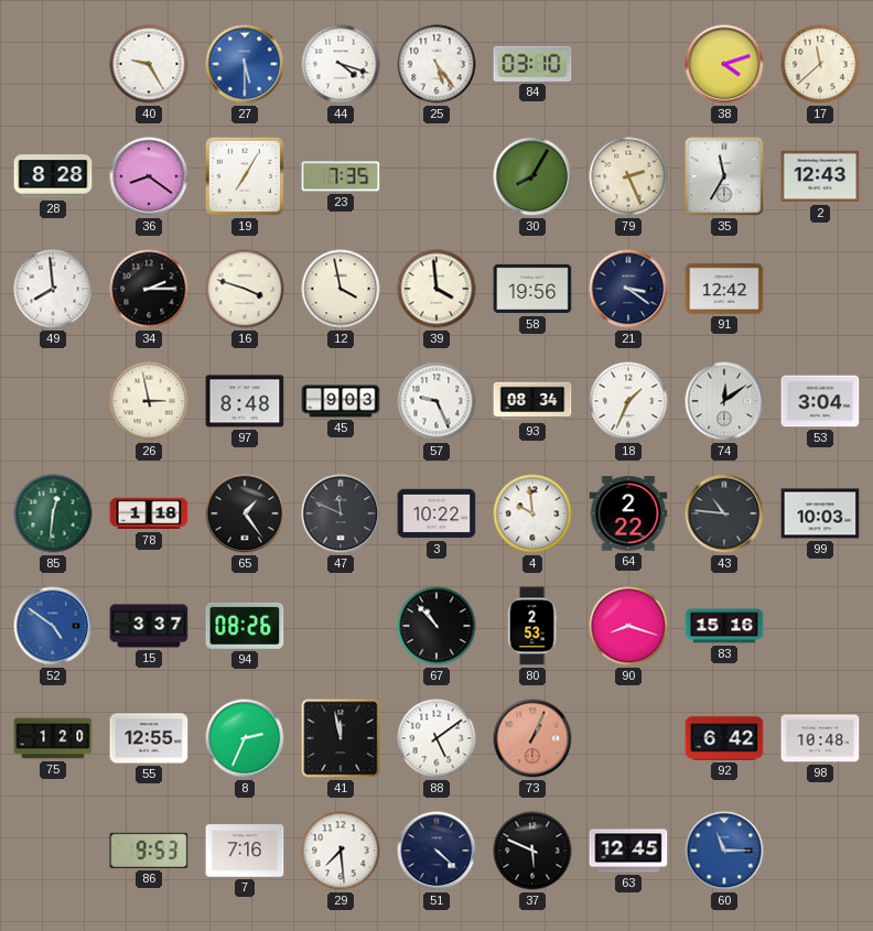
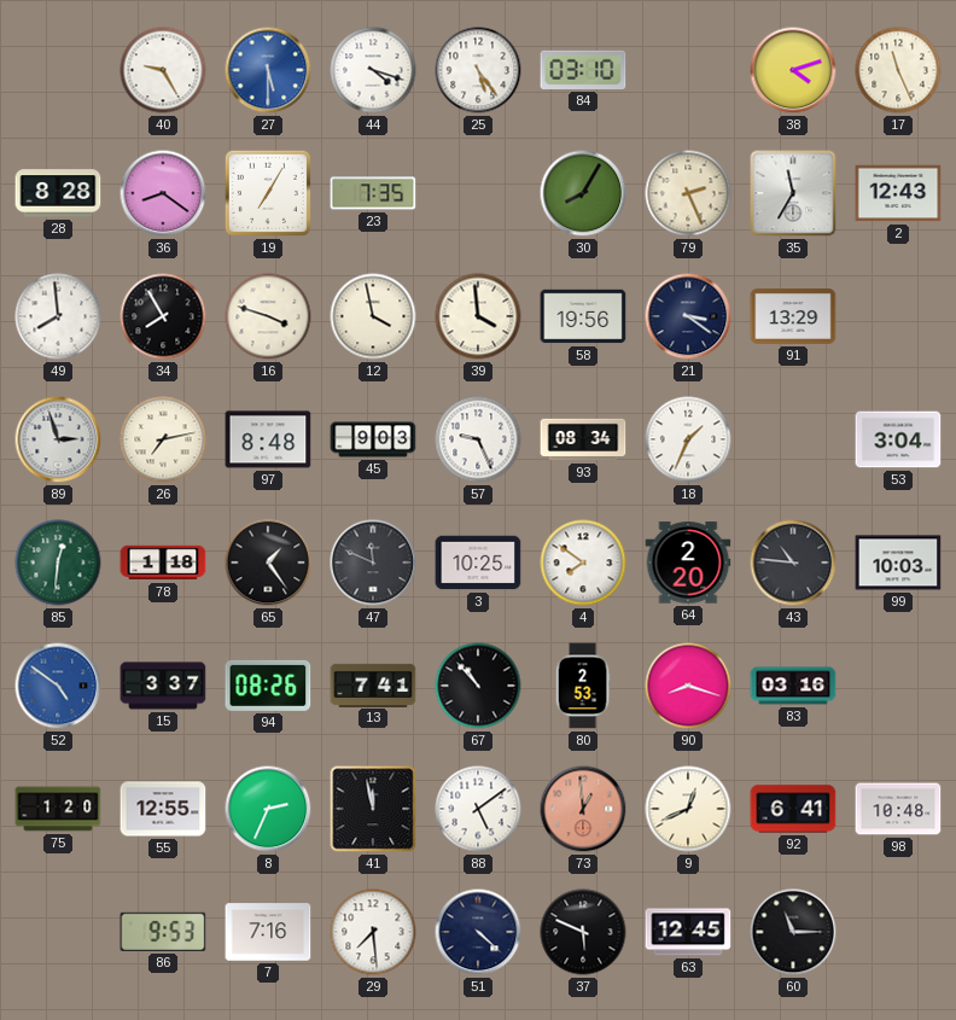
17: 11:38 -> 11:26 (898, 70)
34: 2:15 -> 7:55 (163, 316)
91: 12:42 -> 13:29 (793, 316)
89: none -> 2:57 (58, 439)
26: 2:58 -> 7:13 (163, 439)
74: 12:09 -> none (724, 401)
3: 10:22 -> 10:25 (478, 563)
4: 9:59 -> 7:51 (583, 563)
64: 2:22 -> 2:20 (688, 563)
13: none -> 7:41 (373, 684)
83: 15:16 -> 03:16 (793, 686)
73: 1:04 -> 12:59 (583, 809)
9: none -> 12:41 (688, 809)
92: 6:42 -> 6:41 (793, 809)
60 dial: blue -> black (793, 932)
